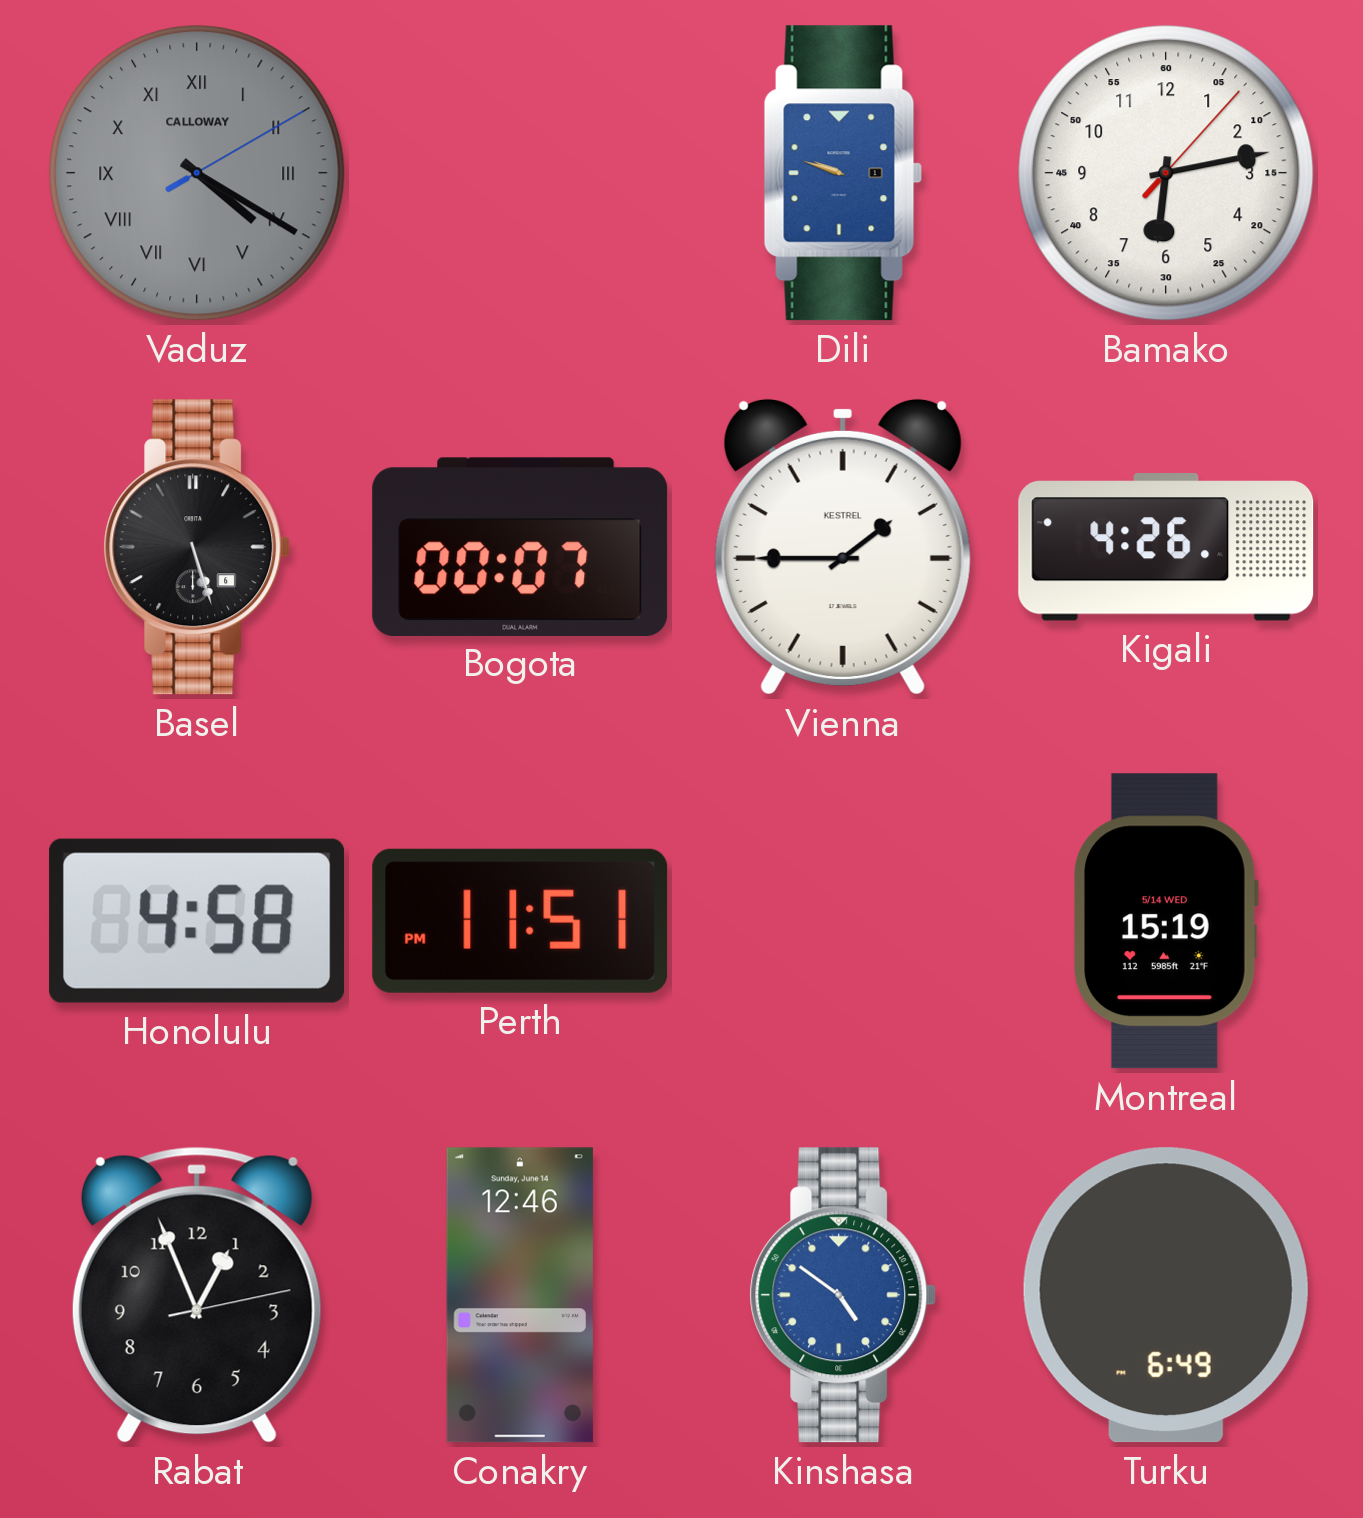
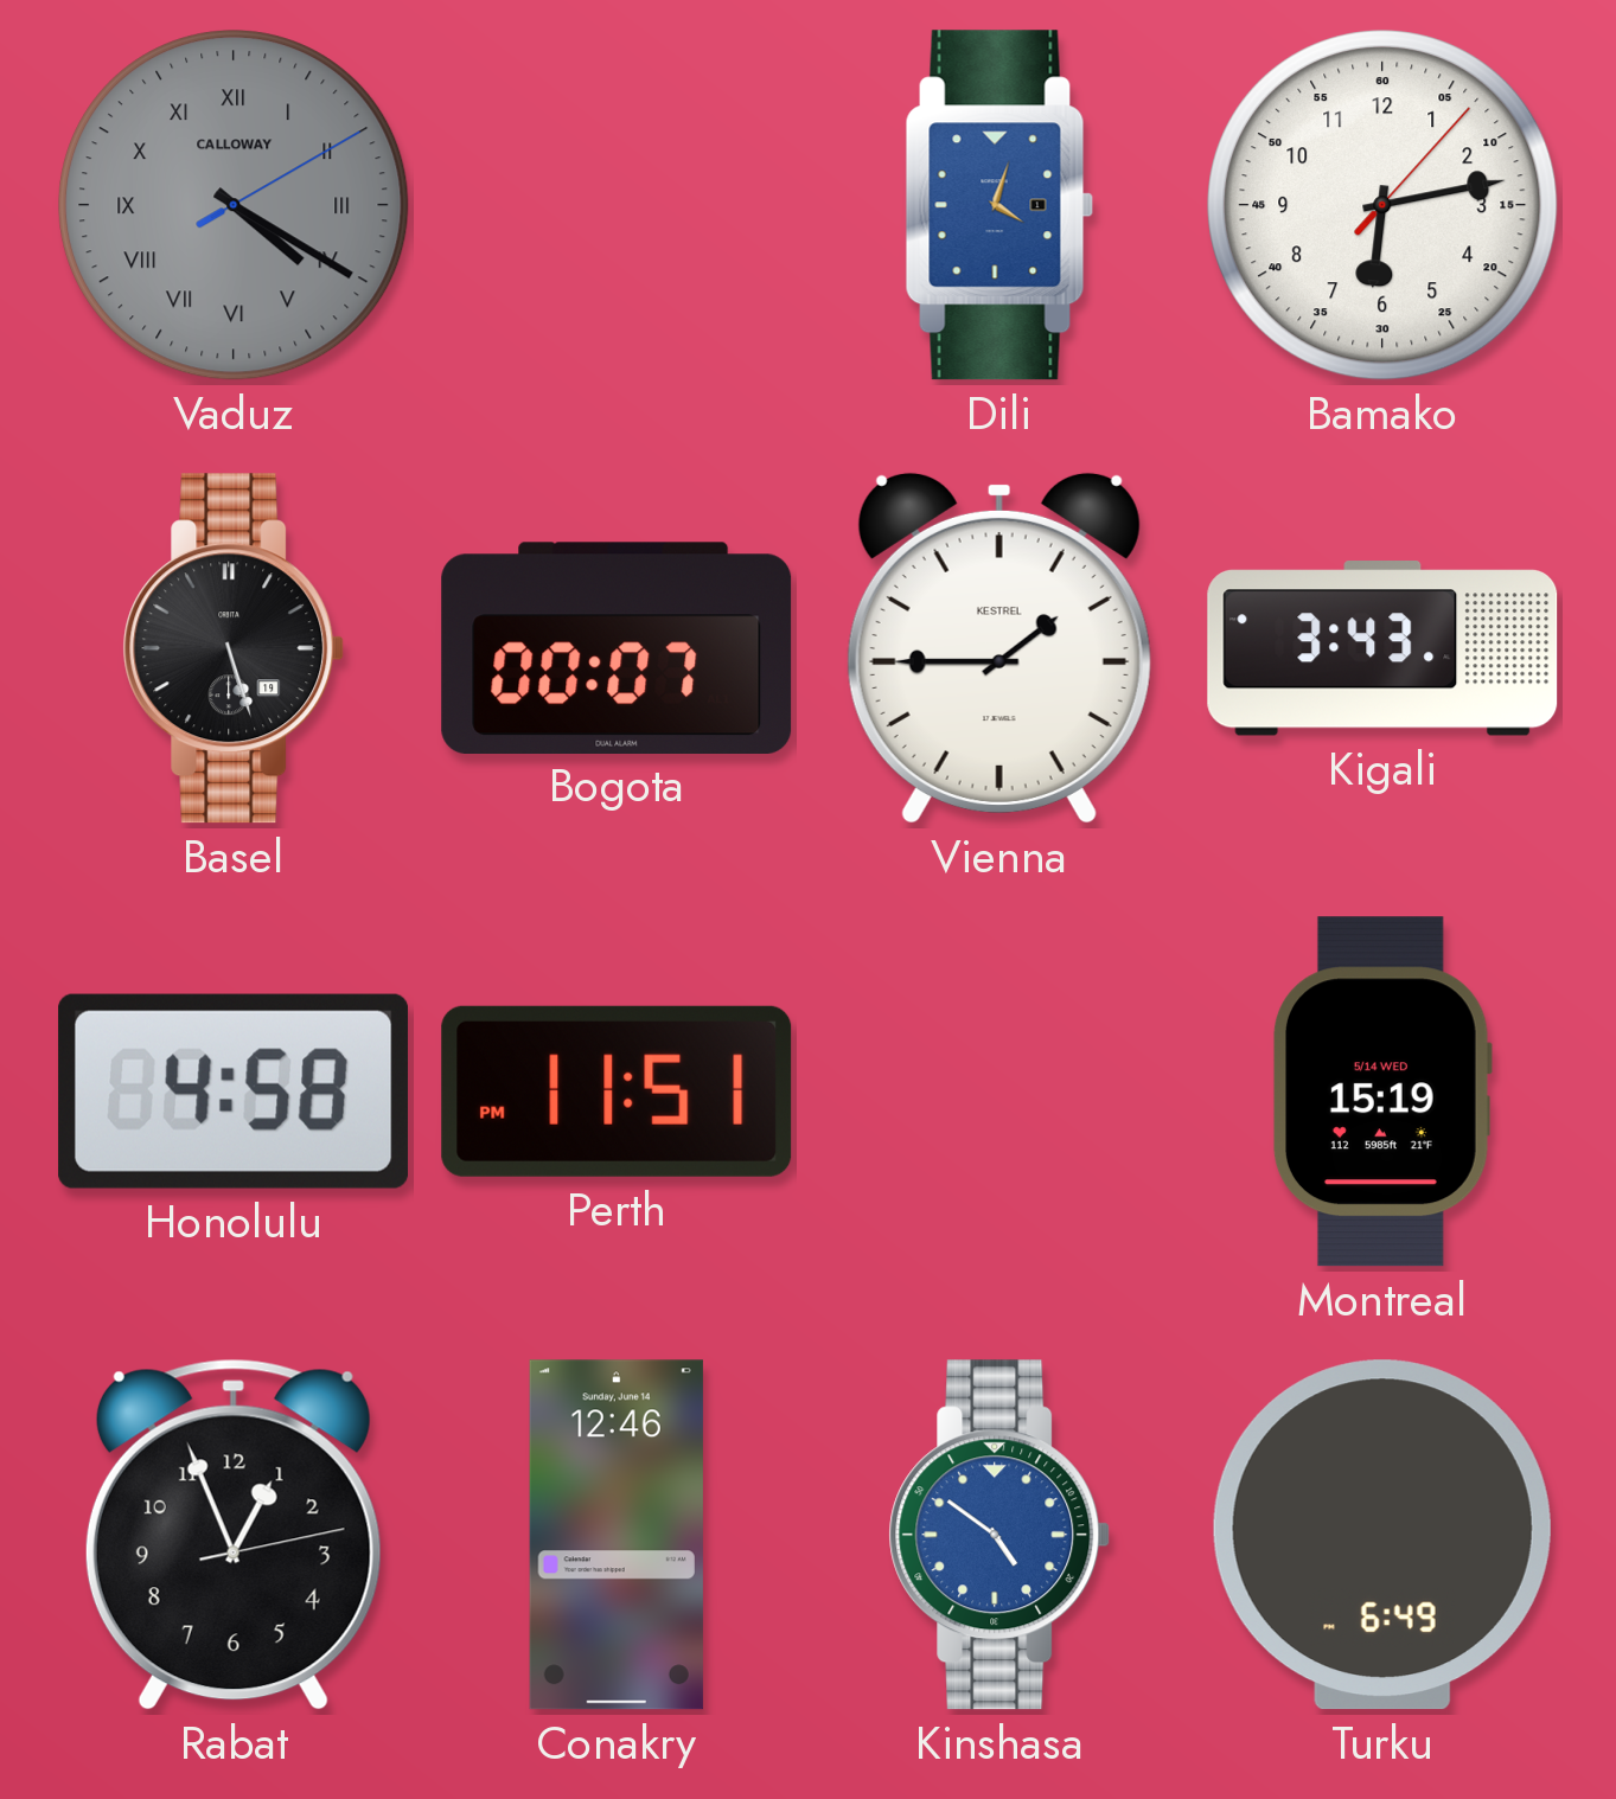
Dili: 9:48 -> 4:03 (999, 205)
Basel date: 6 -> 19 (234, 648)
Kigali: 4:26 -> 3:43 (1382, 649)
